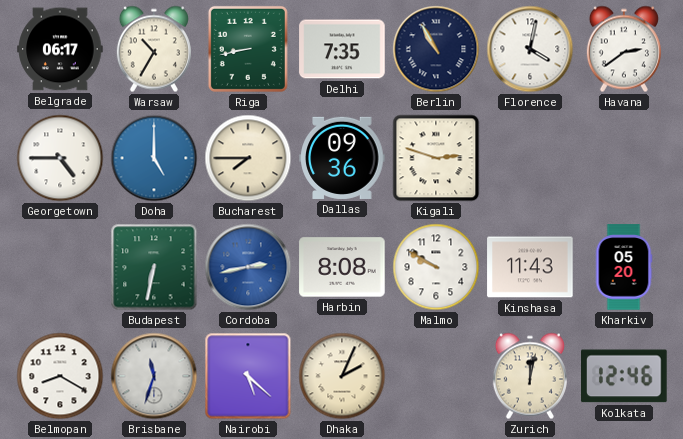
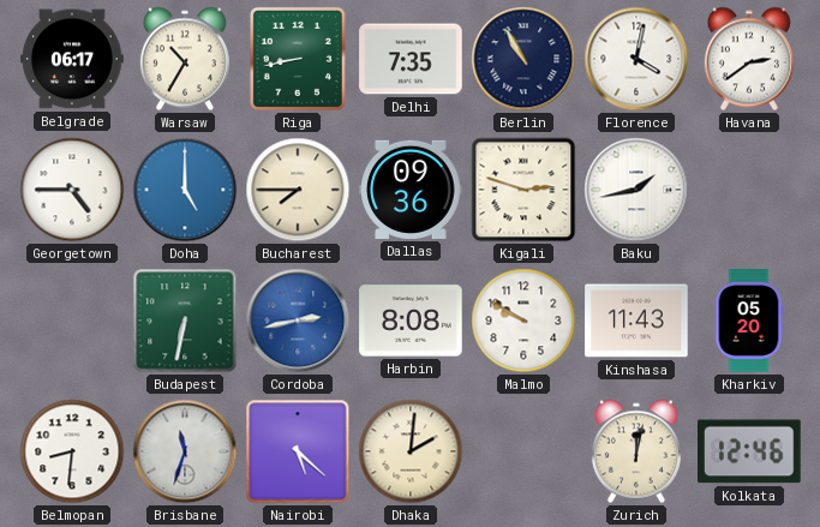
Baku: none -> 1:43 (636, 190)
Belmopan: 8:20 -> 8:31 (72, 451)
Dhaka: 2:04 -> 2:01 (411, 451)
